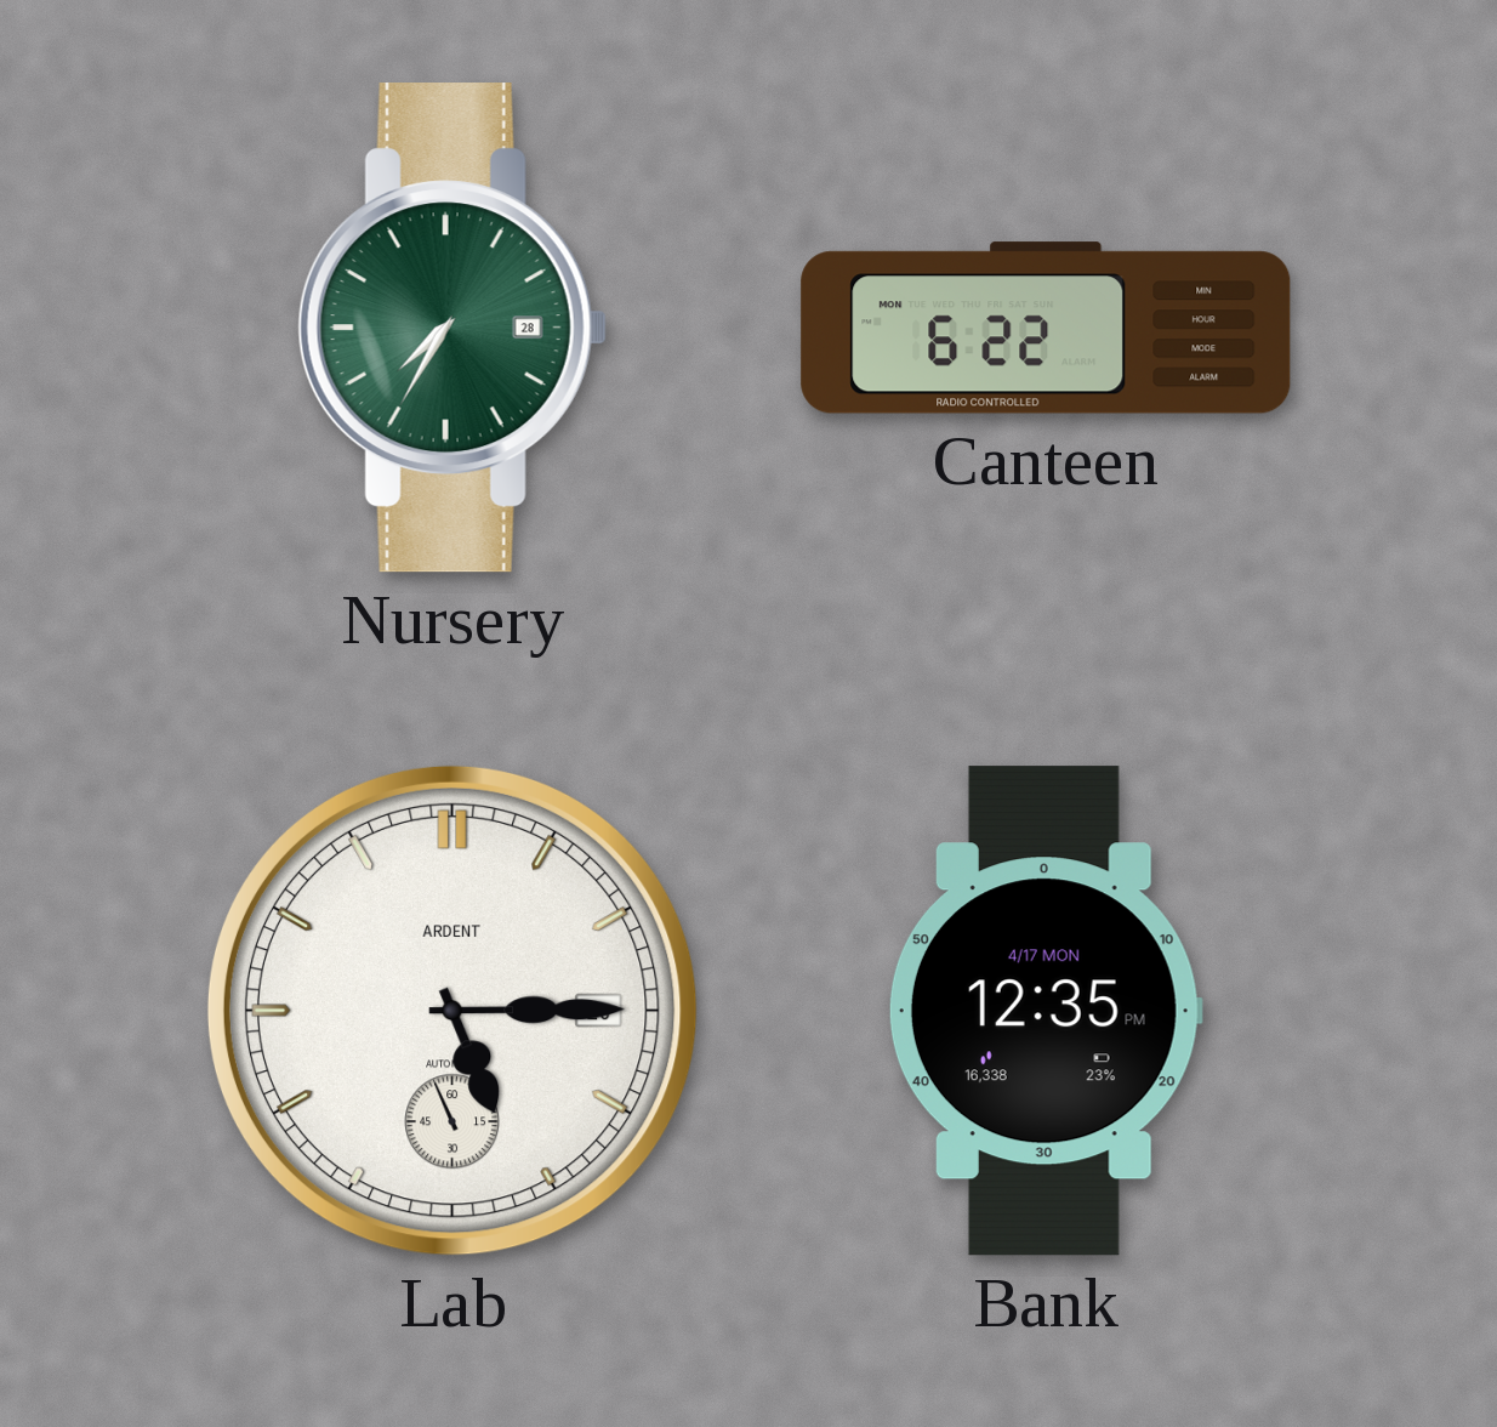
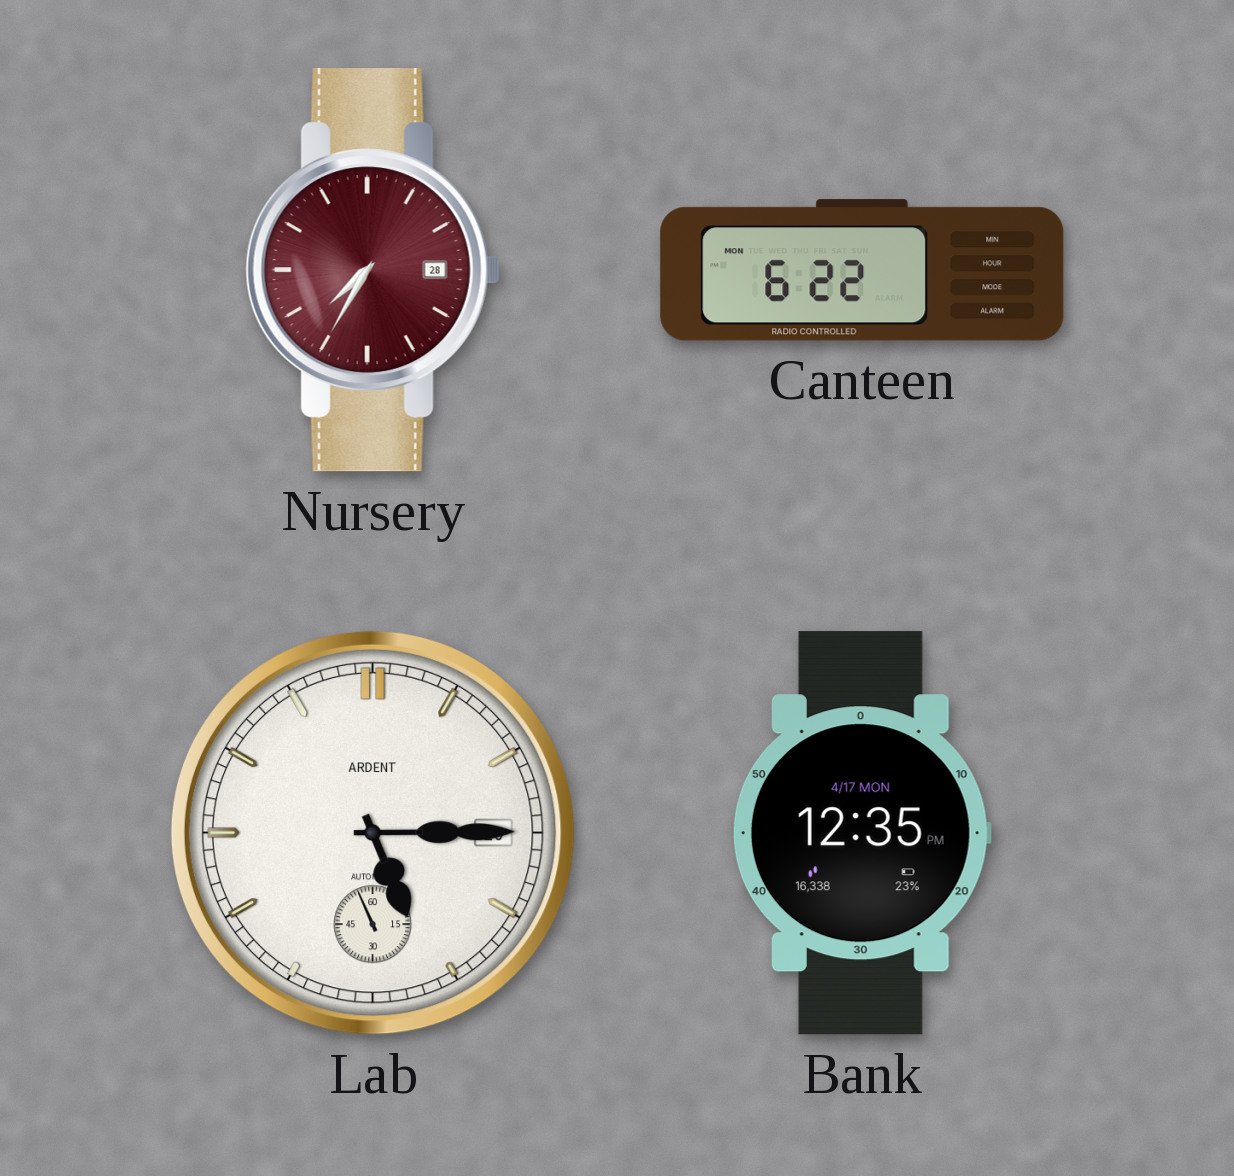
Nursery dial: green -> burgundy (373, 270)
